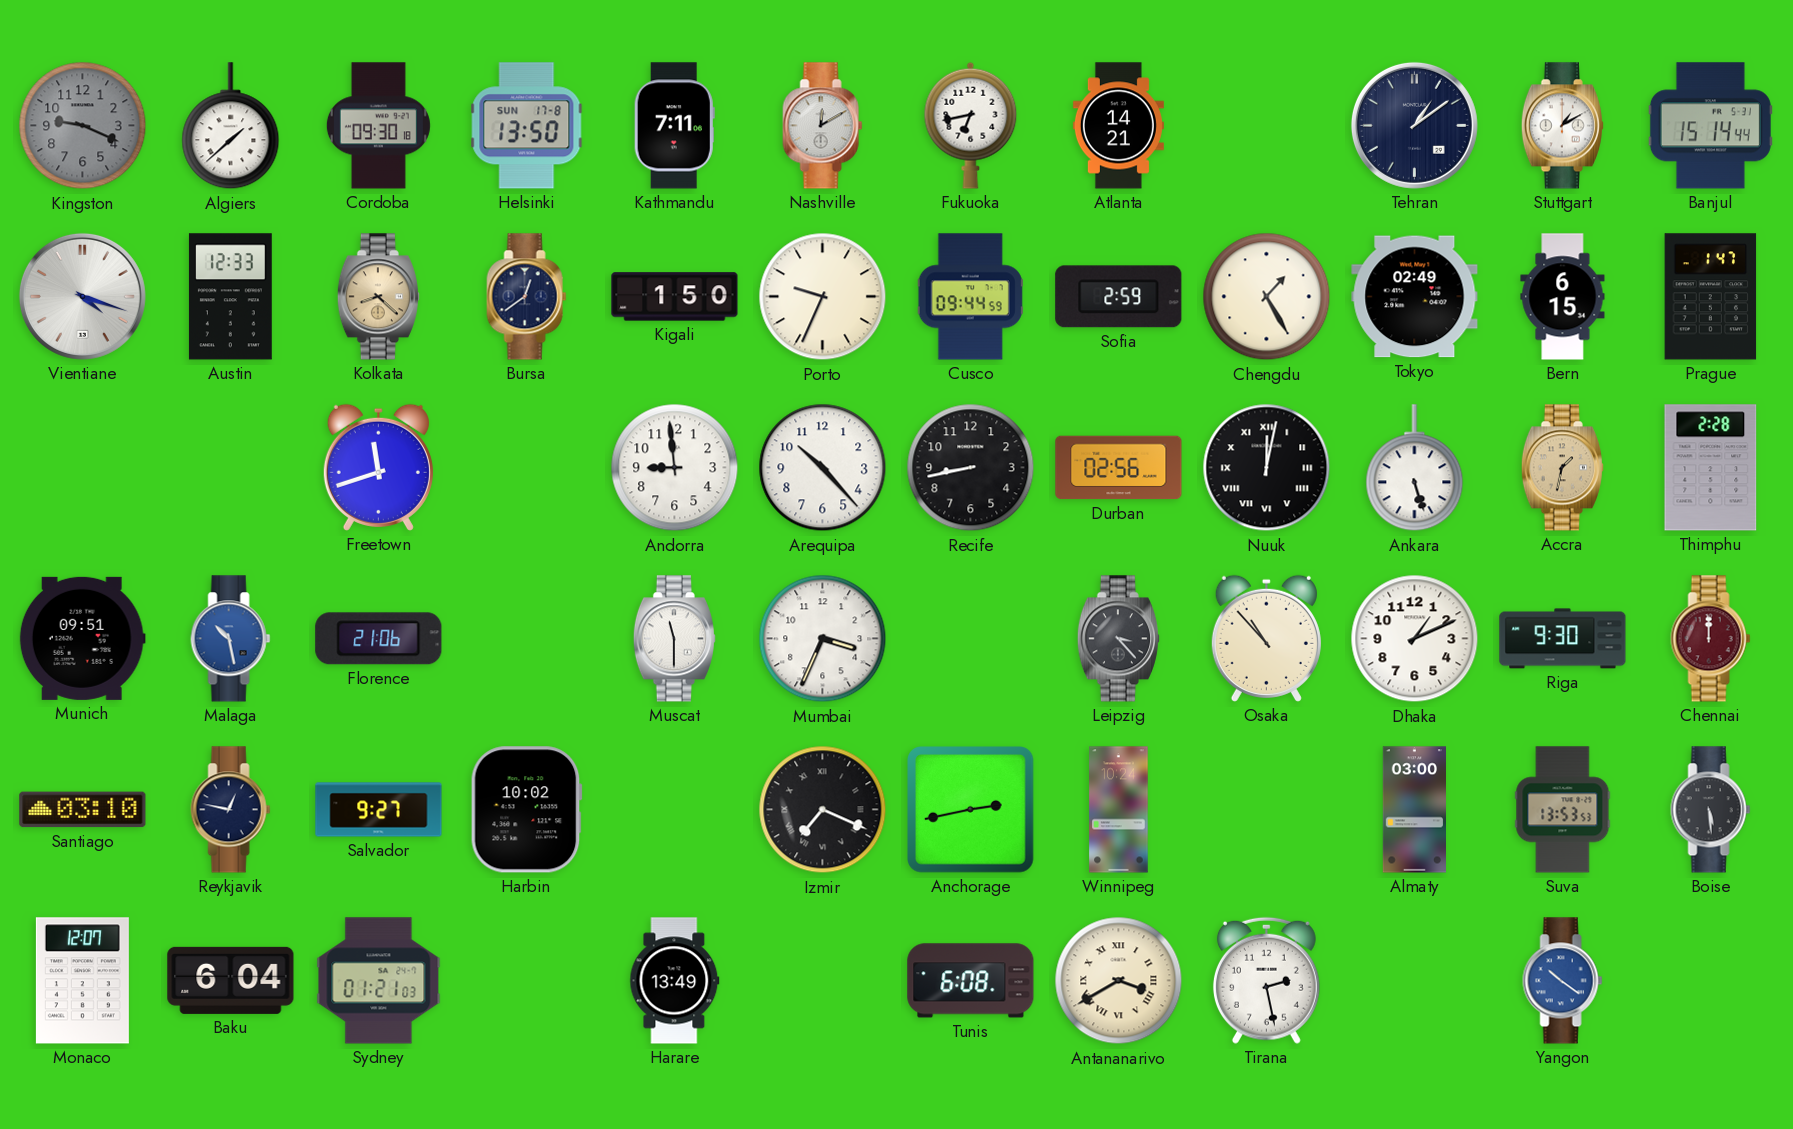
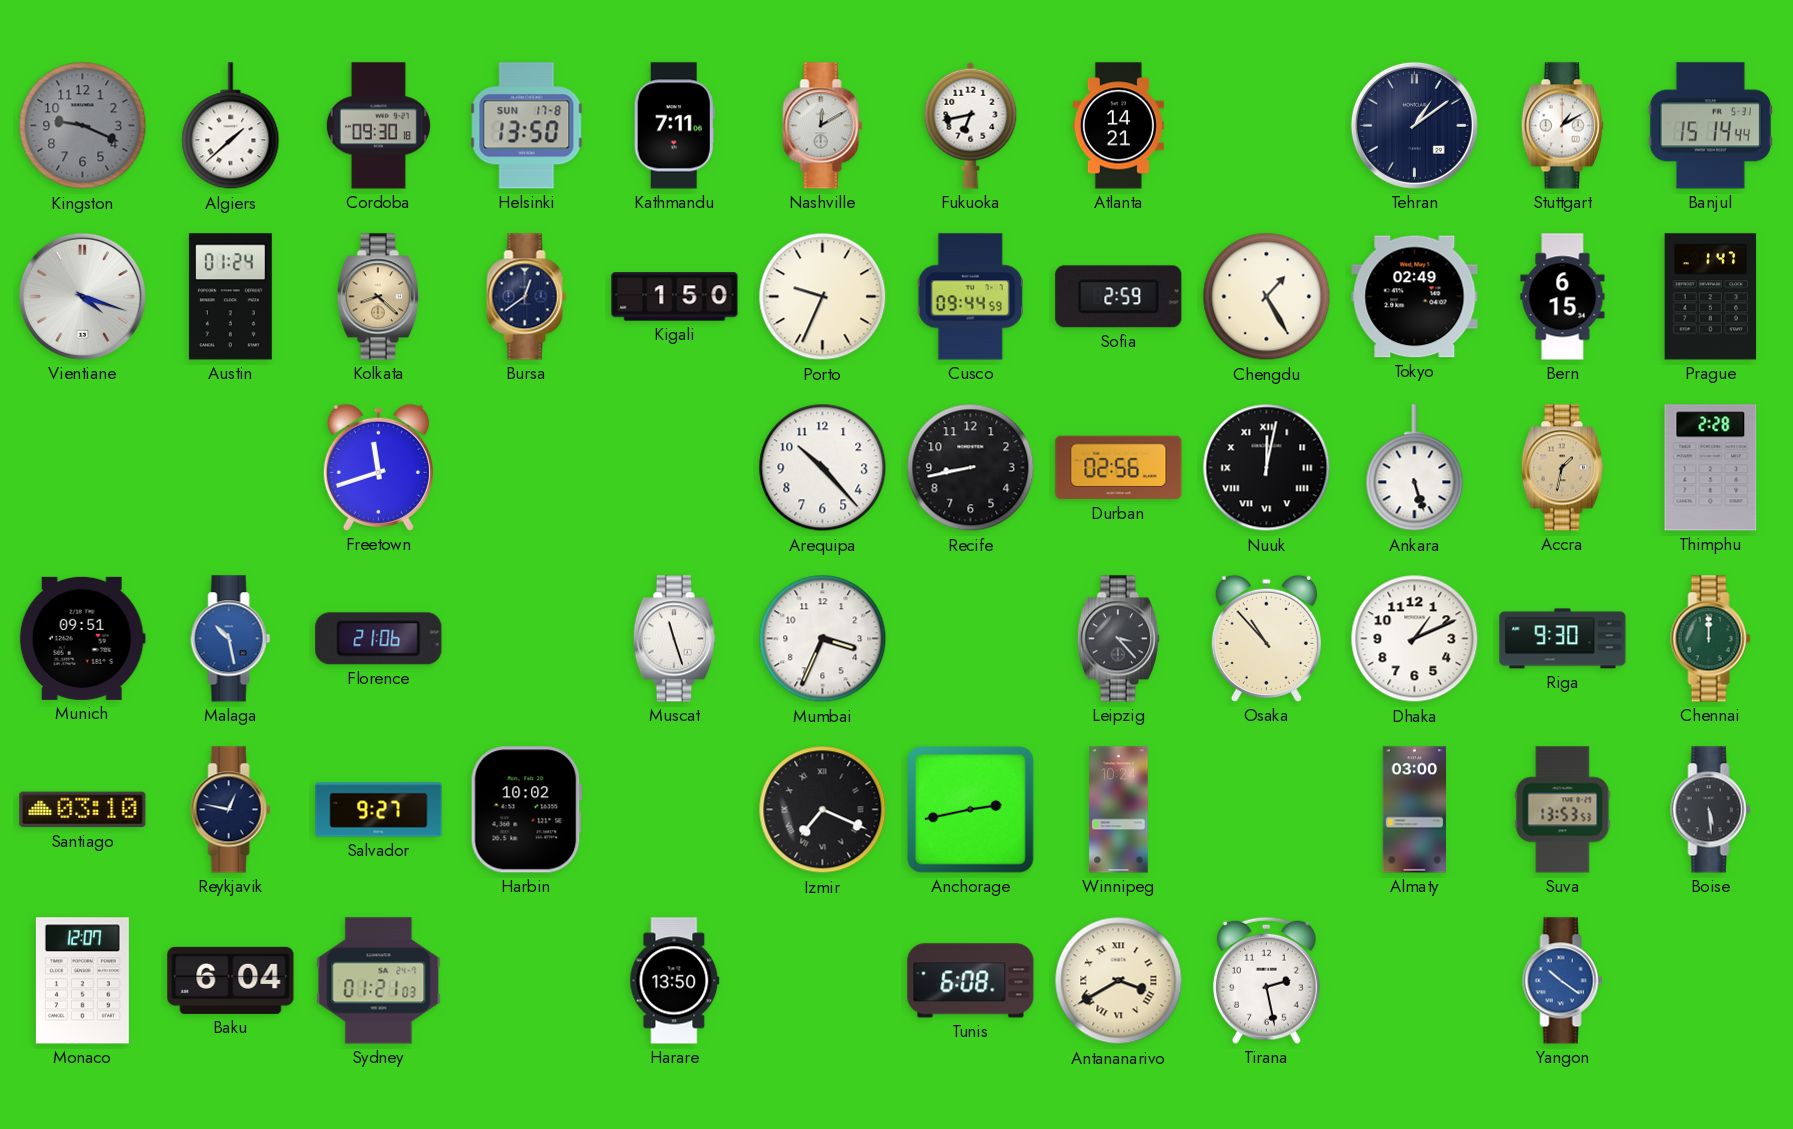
Austin: 12:33 -> 01:24 (230, 297)
Andorra: 8:59 -> none (675, 468)
Muscat: 11:30 -> 11:27 (674, 639)
Chennai dial: burgundy -> green (1711, 639)
Harare: 13:49 -> 13:50 (675, 981)
